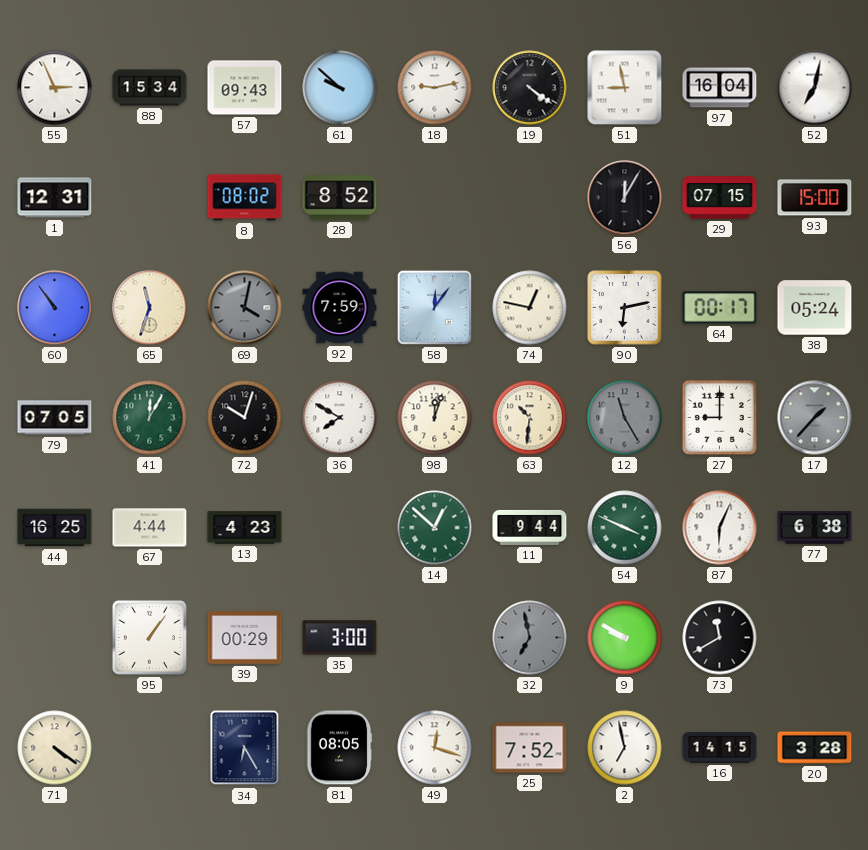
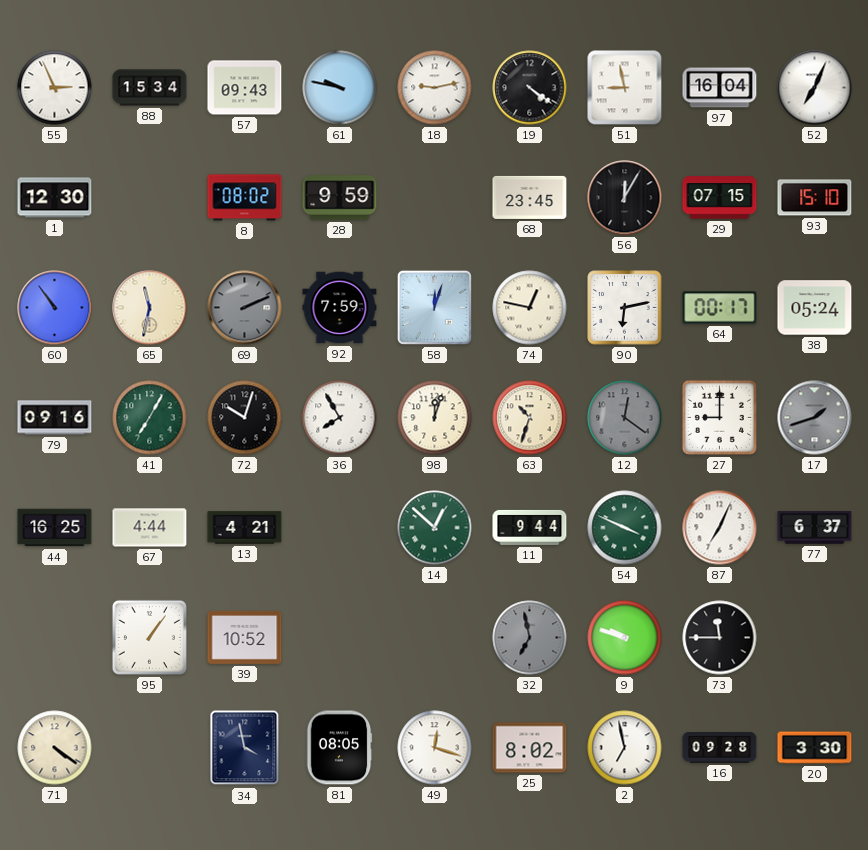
61: 9:52 -> 9:47 (340, 88)
52: 7:02 -> 7:04 (815, 88)
1: 12:31 -> 12:30 (55, 198)
28: 8:52 -> 9:59 (340, 198)
68: none -> 23:45 (530, 197)
93: 15:00 -> 15:10 (815, 198)
65: 11:33 -> 11:32 (150, 308)
69: 4:02 -> 2:11 (245, 308)
58: 12:06 -> 12:03 (434, 307)
79: 07:05 -> 09:16 (55, 418)
41: 12:05 -> 7:05 (150, 418)
36: 7:50 -> 7:55 (340, 418)
63: 10:31 -> 10:33 (530, 418)
12: 11:25 -> 12:21 (625, 418)
17: 1:37 -> 1:42 (815, 418)
13: 4:23 -> 4:21 (245, 528)
87: 6:04 -> 7:04 (720, 528)
77: 6:38 -> 6:37 (815, 528)
39: 00:29 -> 10:52 (245, 637)
35: 3:00 -> none (340, 638)
9: 9:50 -> 9:48 (625, 638)
73: 11:40 -> 11:45 (720, 638)
34: 6:25 -> 3:58 (245, 748)
25: 7:52 -> 8:02 (530, 748)
16: 14:15 -> 09:28 (720, 748)
20: 3:28 -> 3:30 (815, 748)
